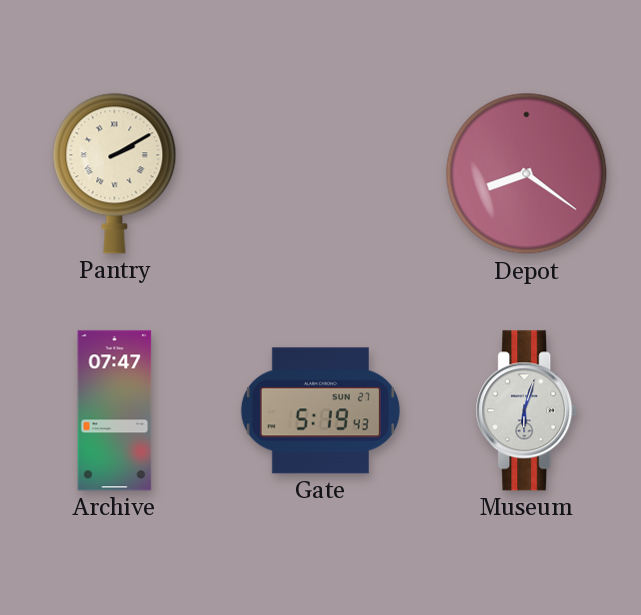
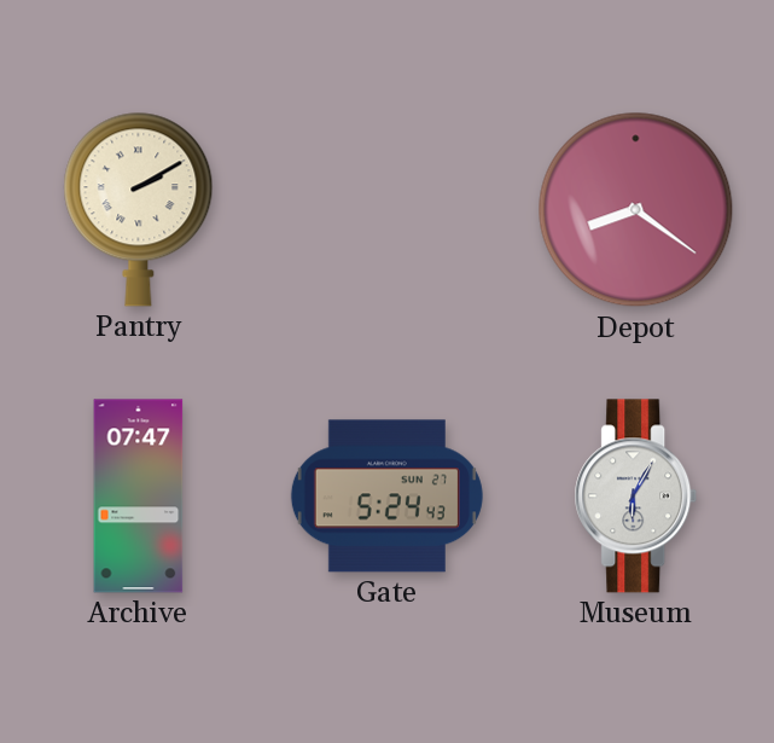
Gate: 5:19 -> 5:24 (386, 497)
Museum: 6:03 -> 6:05 (636, 497)
